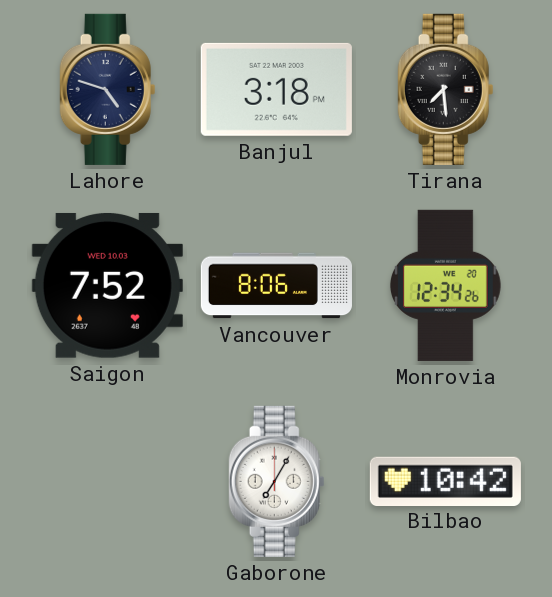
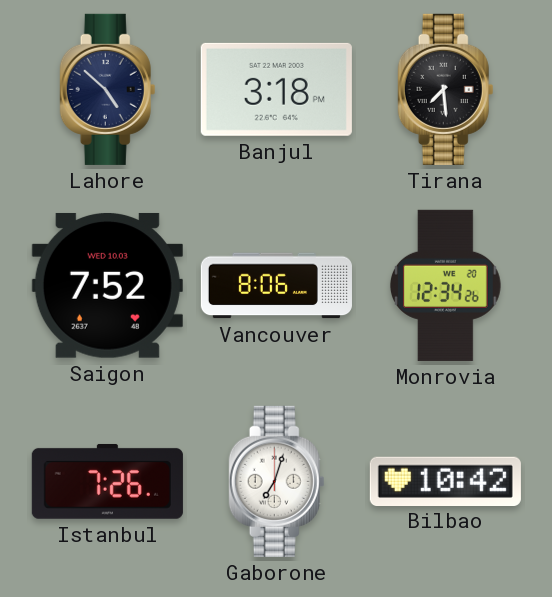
Lahore: 4:48 -> 4:52 (108, 89)
Istanbul: none -> 7:26 (107, 481)
Gaborone: 7:05 -> 7:03 (277, 481)
